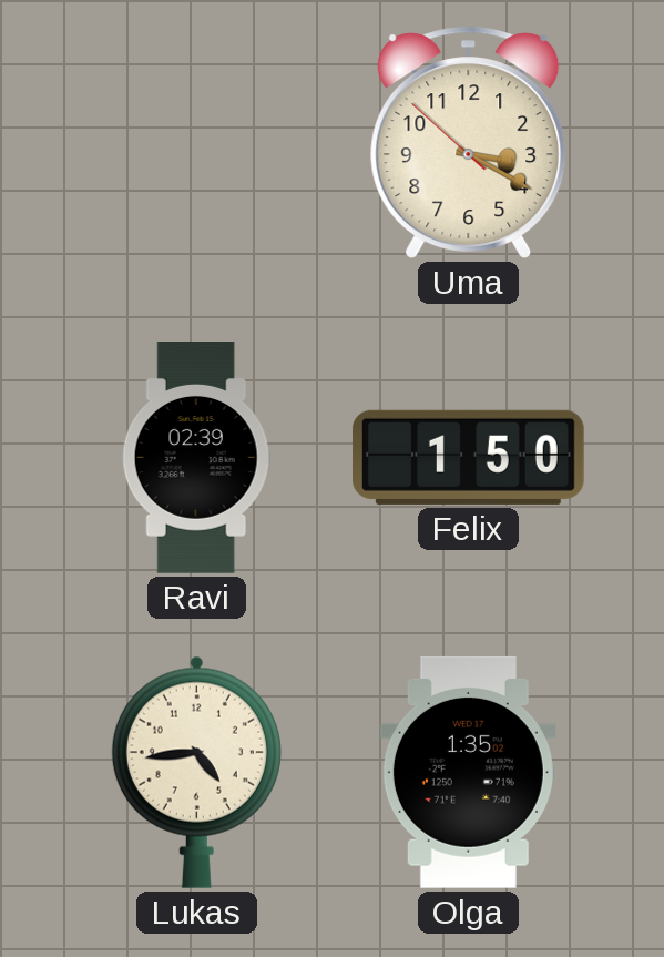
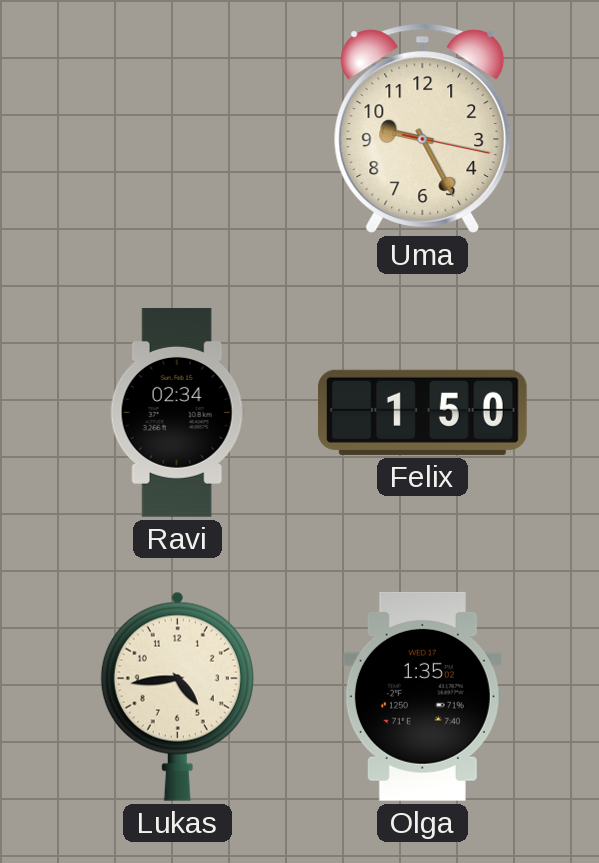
Uma: 3:19 -> 9:25 (423, 128)
Ravi: 02:39 -> 02:34 (177, 413)
